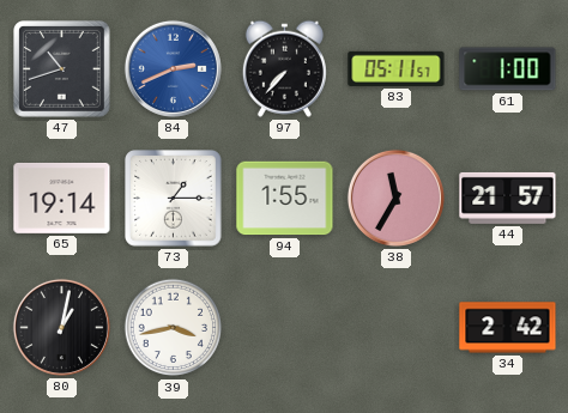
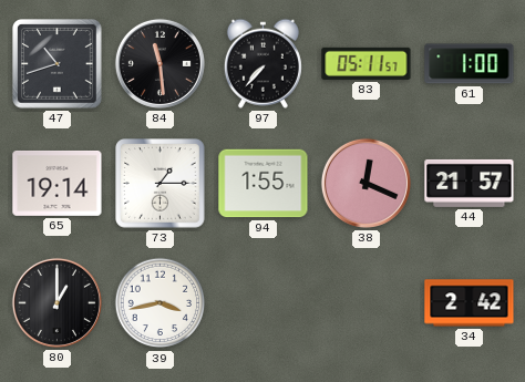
84: 2:41 -> 11:29 (159, 63)
84 dial: blue -> black (159, 63)
38: 11:35 -> 12:19 (366, 183)
80: 1:02 -> 1:00 (56, 302)
